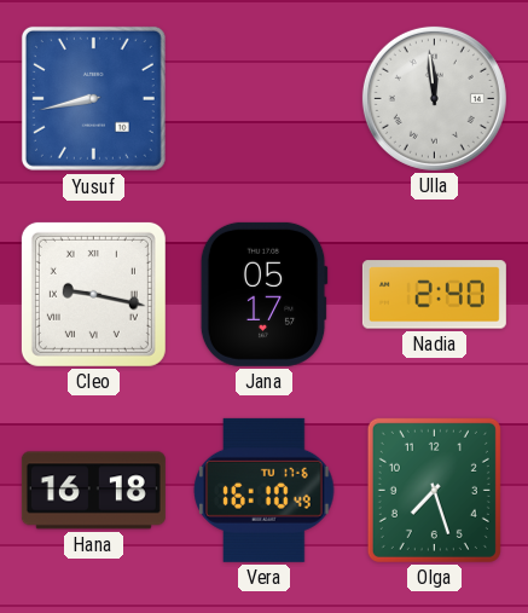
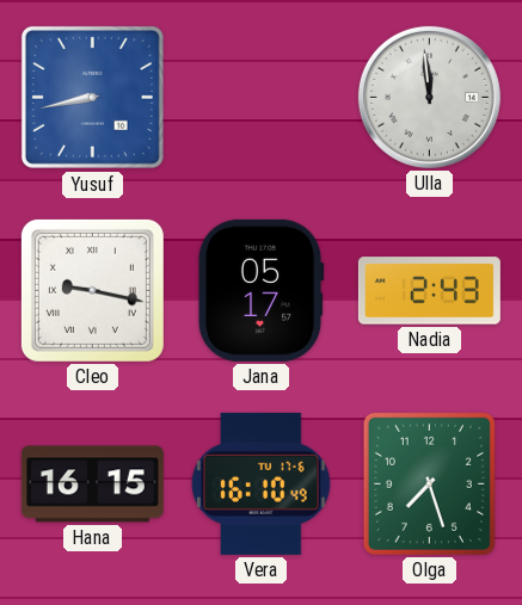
Nadia: 2:40 -> 2:43 (429, 291)
Hana: 16:18 -> 16:15 (92, 484)
